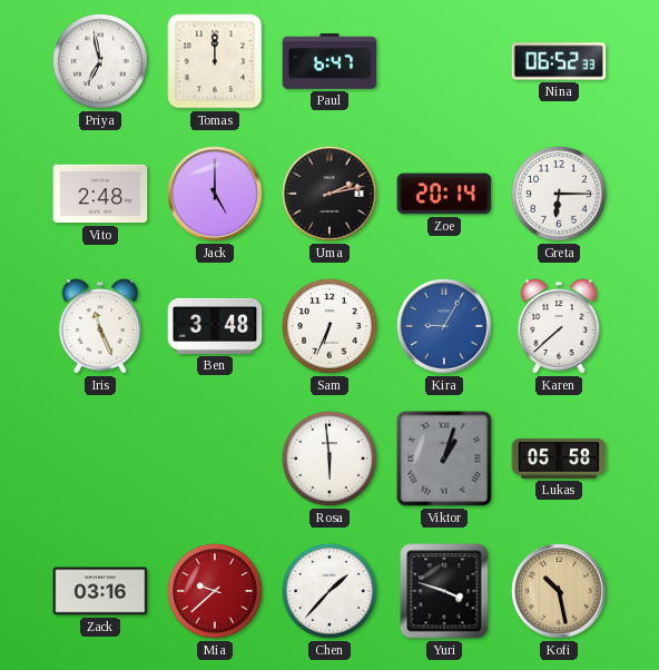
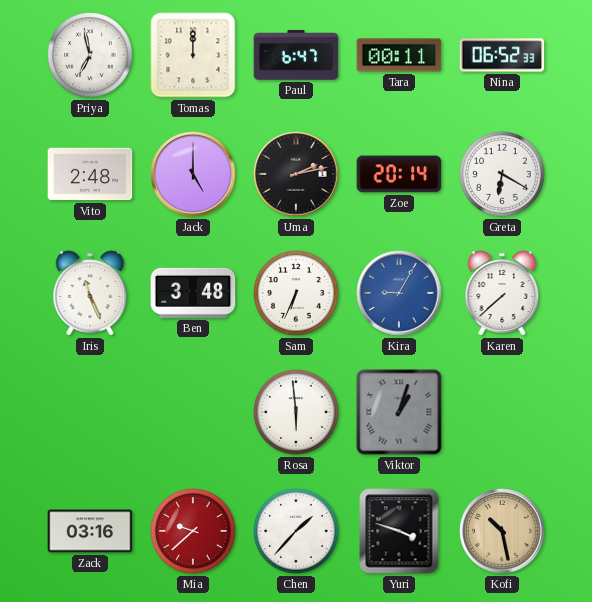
Tara: none -> 00:11 (399, 55)
Greta: 6:15 -> 6:20 (502, 174)
Lukas: 05:58 -> none (559, 459)
